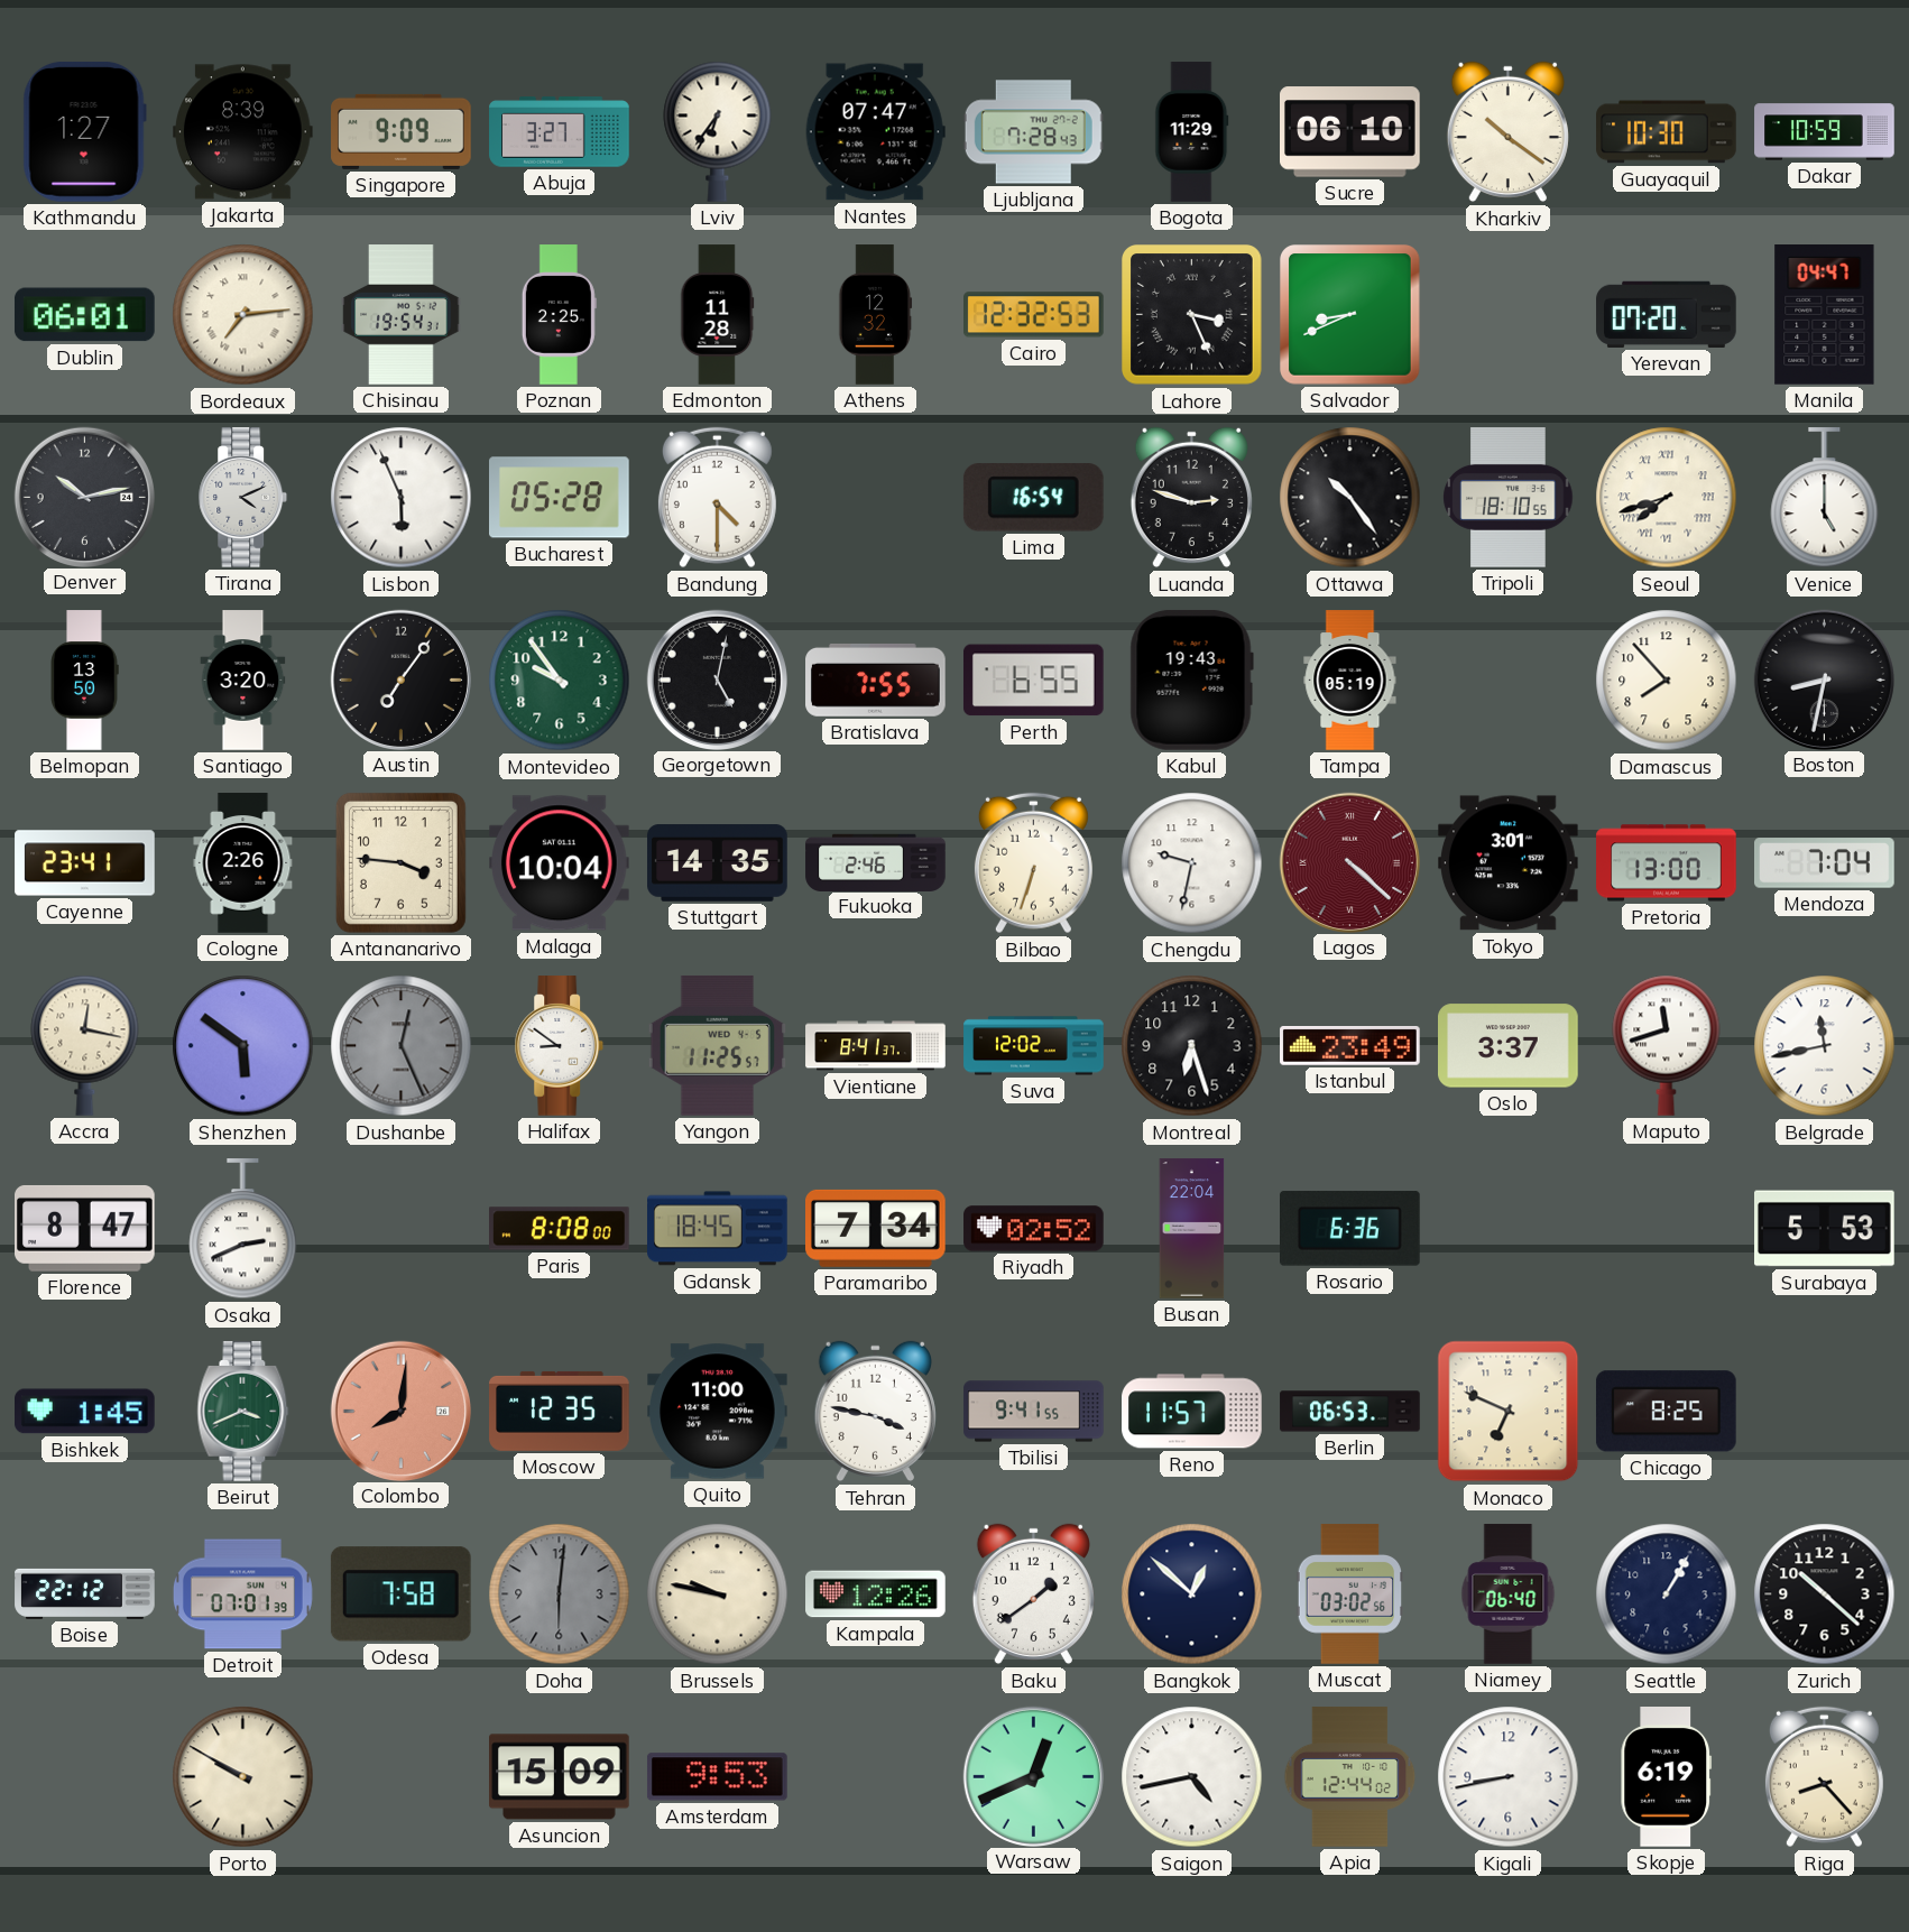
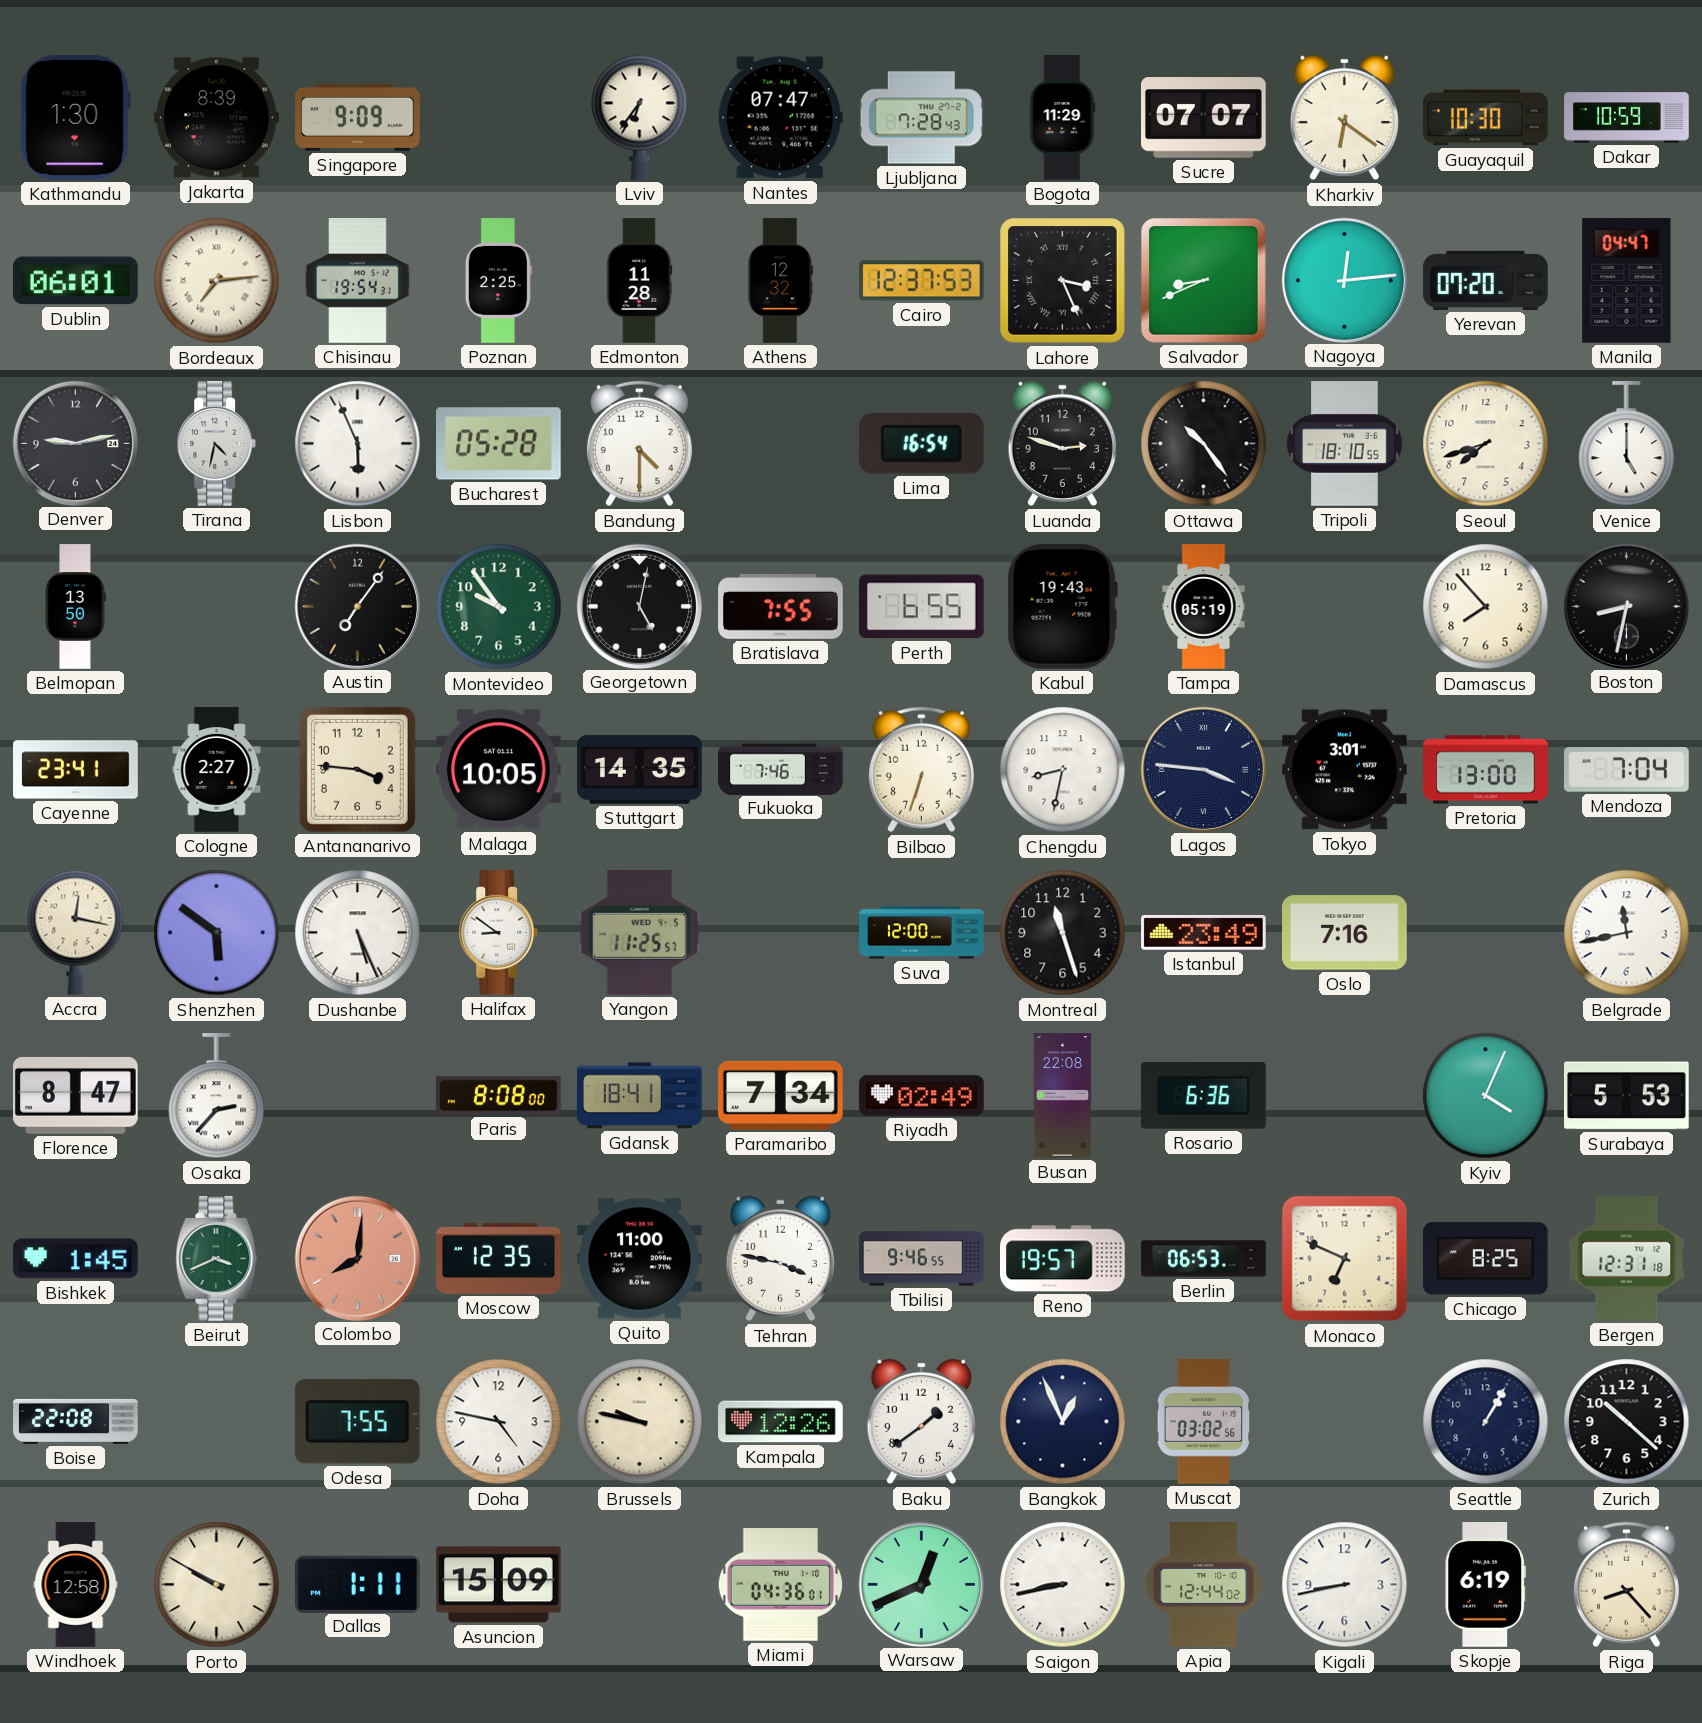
Kathmandu: 1:27 -> 1:30 (75, 117)
Abuja: 3:27 -> none (560, 132)
Sucre: 06:10 -> 07:07 (1204, 118)
Kharkiv: 10:21 -> 6:21 (1344, 118)
Cairo: 12:32 -> 12:37 (922, 281)
Nagoya: none -> 12:14 (1344, 280)
Denver: 10:13 -> 9:13 (75, 443)
Tirana: 4:11 -> 4:32 (217, 444)
Seoul numerals: Roman -> Arabic (1486, 444)
Santiago: 3:20 -> none (243, 681)
Cologne: 2:26 -> 2:27 (217, 770)
Malaga: 10:04 -> 10:05 (499, 770)
Fukuoka: 2:46 -> 7:46 (781, 769)
Chengdu: 9:32 -> 8:32 (1063, 770)
Lagos: 4:22 -> 3:46 (1203, 769)
Lagos dial: burgundy -> navy (1203, 769)
Dushanbe: 12:26 -> 5:26 (358, 933)
Dushanbe dial: grey -> white (358, 933)
Vientiane: 8:41 -> none (876, 1046)
Suva: 12:02 -> 12:00 (922, 933)
Montreal: 6:27 -> 11:27 (1063, 933)
Oslo: 3:37 -> 7:16 (1345, 933)
Maputo: 11:42 -> none (1667, 1045)
Osaka: 2:41 -> 2:37 (217, 1096)
Gdansk: 18:45 -> 18:41 (640, 1096)
Riyadh: 02:52 -> 02:49 (922, 1096)
Busan: 22:04 -> 22:08 (1063, 1096)
Kyiv: none -> 4:04 (1486, 1096)
Tbilisi: 9:41 -> 9:46 (922, 1259)
Reno: 11:57 -> 19:57 (1063, 1259)
Bergen: none -> 12:31 (1627, 1259)
Boise: 22:12 -> 22:08 (76, 1421)
Detroit: 07:01 -> none (242, 1594)
Odesa: 7:58 -> 7:55 (357, 1422)
Doha: 6:01 -> 4:47 (499, 1422)
Doha dial: grey -> white (499, 1422)
Bangkok: 12:52 -> 12:56 (1063, 1422)
Niamey: 06:40 -> none (1509, 1594)
Windhoek: none -> 12:58 (76, 1585)
Dallas: none -> 1:11 (358, 1584)
Amsterdam: 9:53 -> none (718, 1777)
Miami: none -> 04:36 (781, 1585)
Saigon: 4:43 -> 8:43 (1063, 1585)
